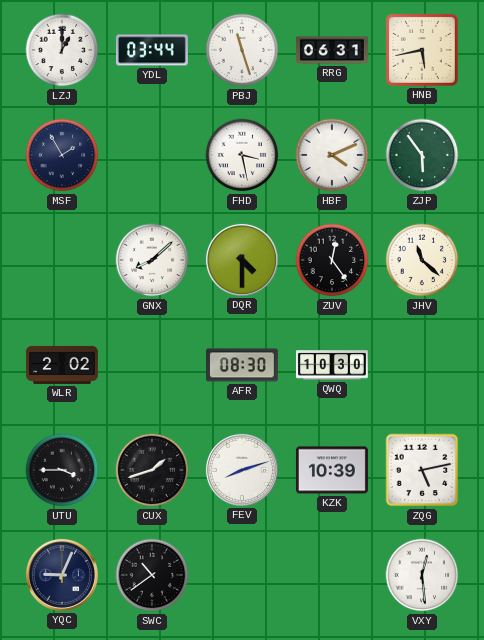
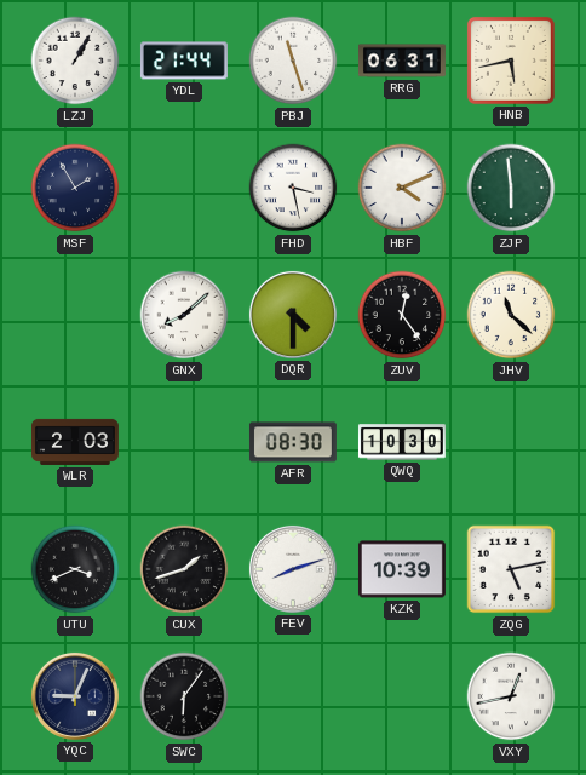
LZJ: 1:00 -> 1:05 (75, 61)
YDL: 03:44 -> 21:44 (184, 61)
ZJP: 5:54 -> 5:59 (511, 188)
WLR: 2:02 -> 2:03 (75, 442)
UTU: 3:45 -> 3:41 (75, 569)
SWC: 10:39 -> 6:06 (184, 696)
VXY: 12:29 -> 12:43 (511, 696)
